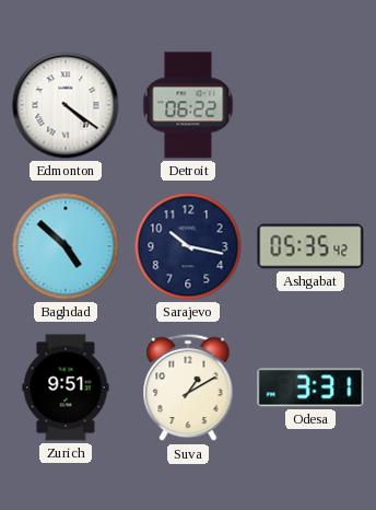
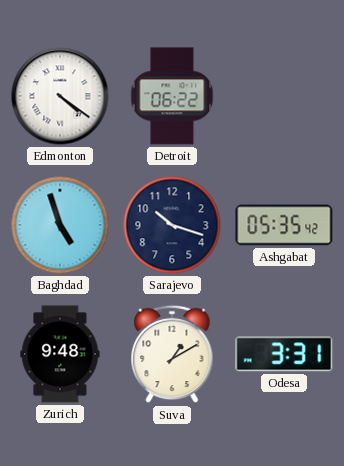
Baghdad: 4:52 -> 4:57 (60, 225)
Sarajevo: 10:17 -> 10:18 (172, 225)
Zurich: 9:51 -> 9:48 (60, 354)
